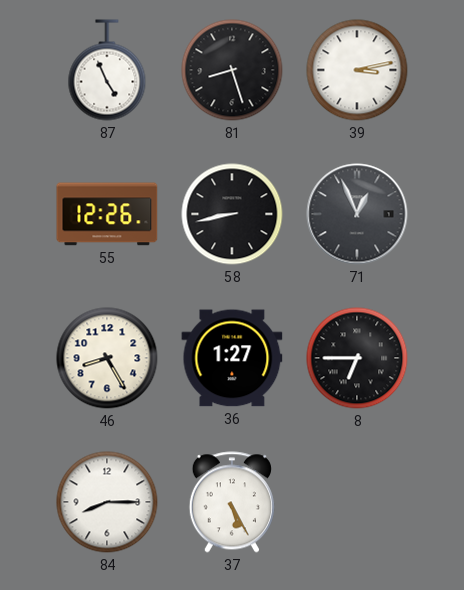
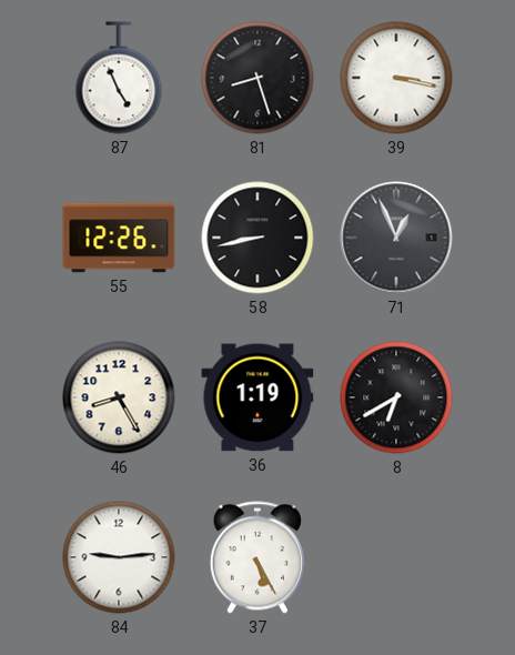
39: 3:13 -> 3:17 (396, 78)
36: 1:27 -> 1:19 (257, 397)
8: 6:45 -> 6:40 (396, 397)
84: 8:15 -> 9:14 (119, 557)
